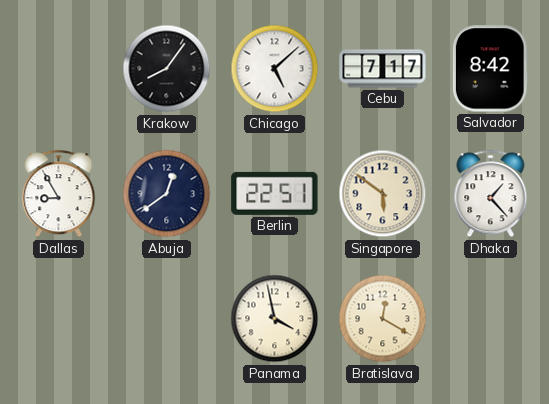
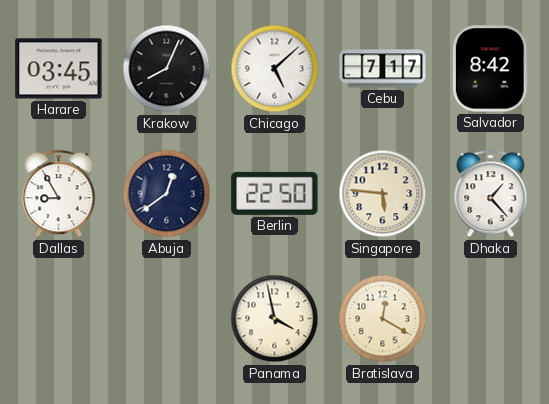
Harare: none -> 03:45 (59, 69)
Krakow: 8:06 -> 8:04 (167, 69)
Berlin: 22:51 -> 22:50 (275, 193)
Singapore: 5:51 -> 5:46 (383, 194)
